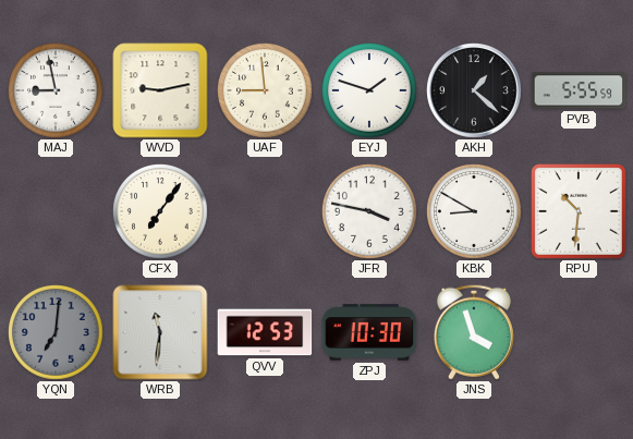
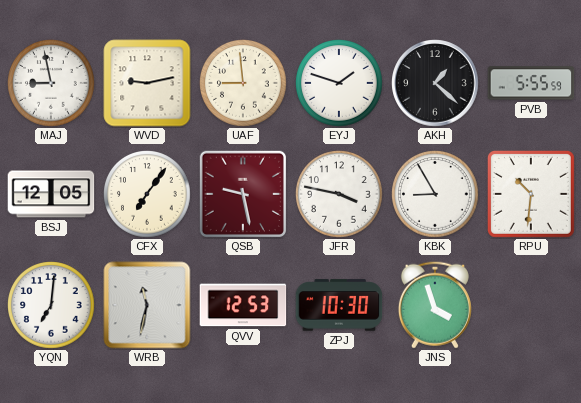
BSJ: none -> 12:05 (51, 194)
QSB: none -> 9:28 (242, 193)
KBK: 8:50 -> 8:55 (435, 194)
YQN dial: grey -> white (51, 305)
WRB: 11:31 -> 11:32 (147, 305)
